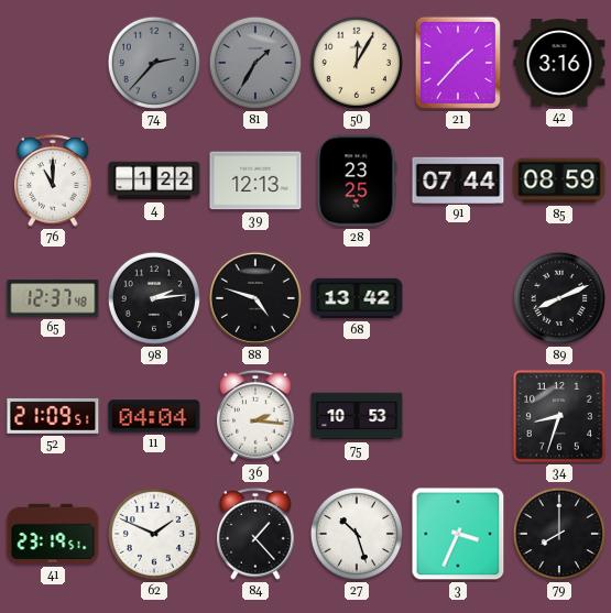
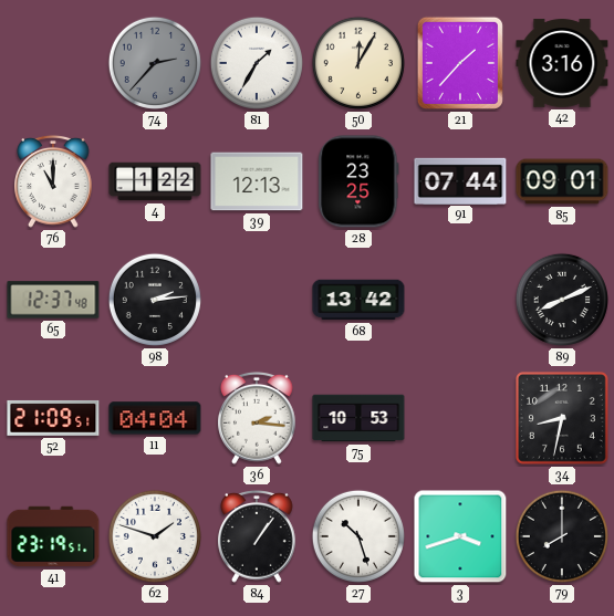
81 dial: grey -> white (257, 63)
85: 08:59 -> 09:01 (562, 181)
88: 4:48 -> none (255, 298)
34: 8:33 -> 8:32 (562, 418)
62: 1:49 -> 1:48 (155, 536)
84: 1:23 -> 1:06 (258, 536)
3: 3:34 -> 3:42 (460, 536)
